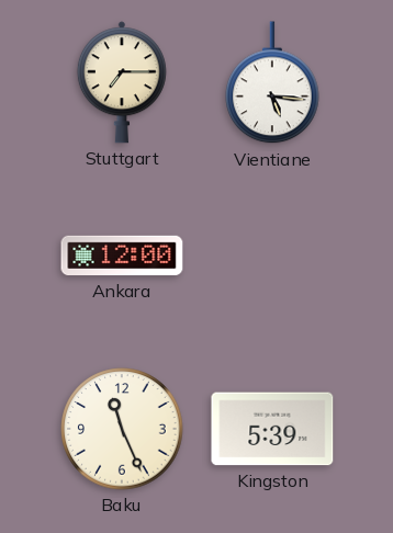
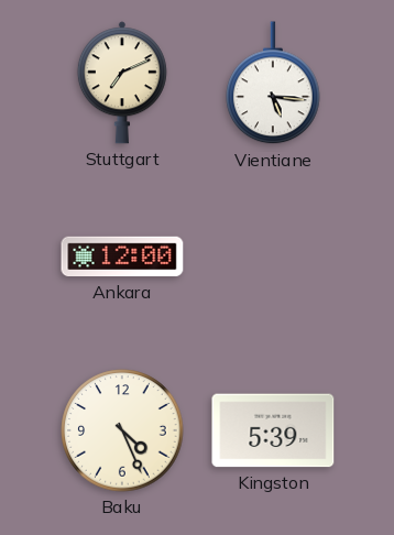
Stuttgart: 7:15 -> 7:11 (122, 83)
Baku: 11:26 -> 4:26 (122, 430)
